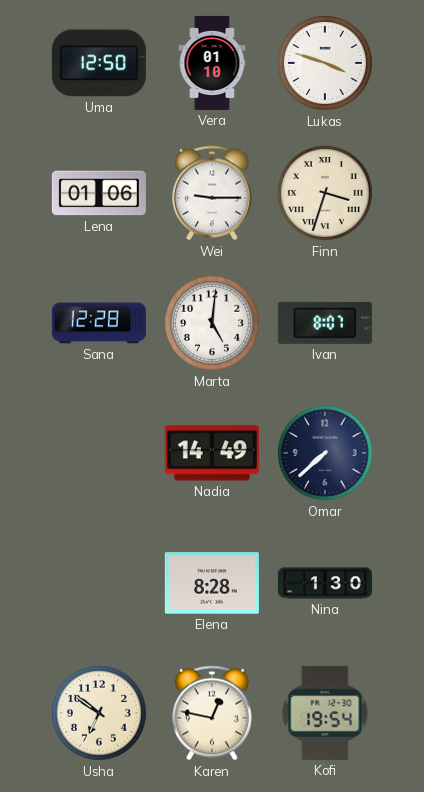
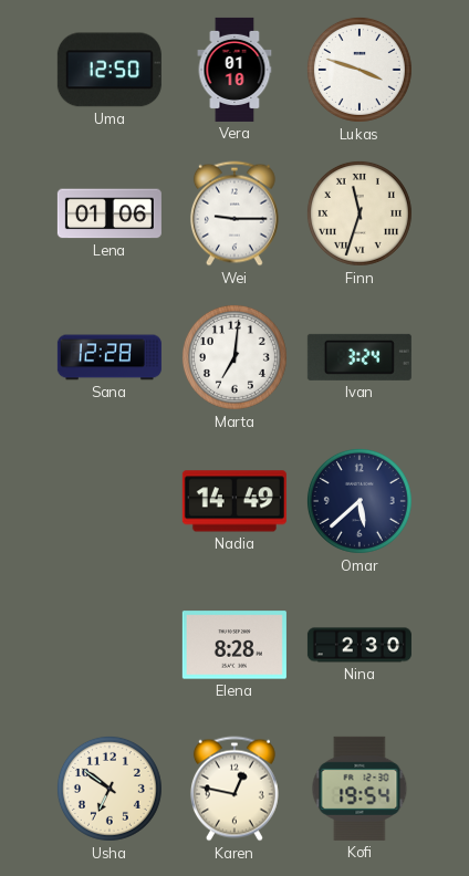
Finn: 3:33 -> 11:33 (359, 213)
Marta: 5:01 -> 7:01 (234, 357)
Ivan: 8:07 -> 3:24 (359, 357)
Omar: 7:38 -> 5:38 (359, 501)
Nina: 1:30 -> 2:30 (359, 645)
